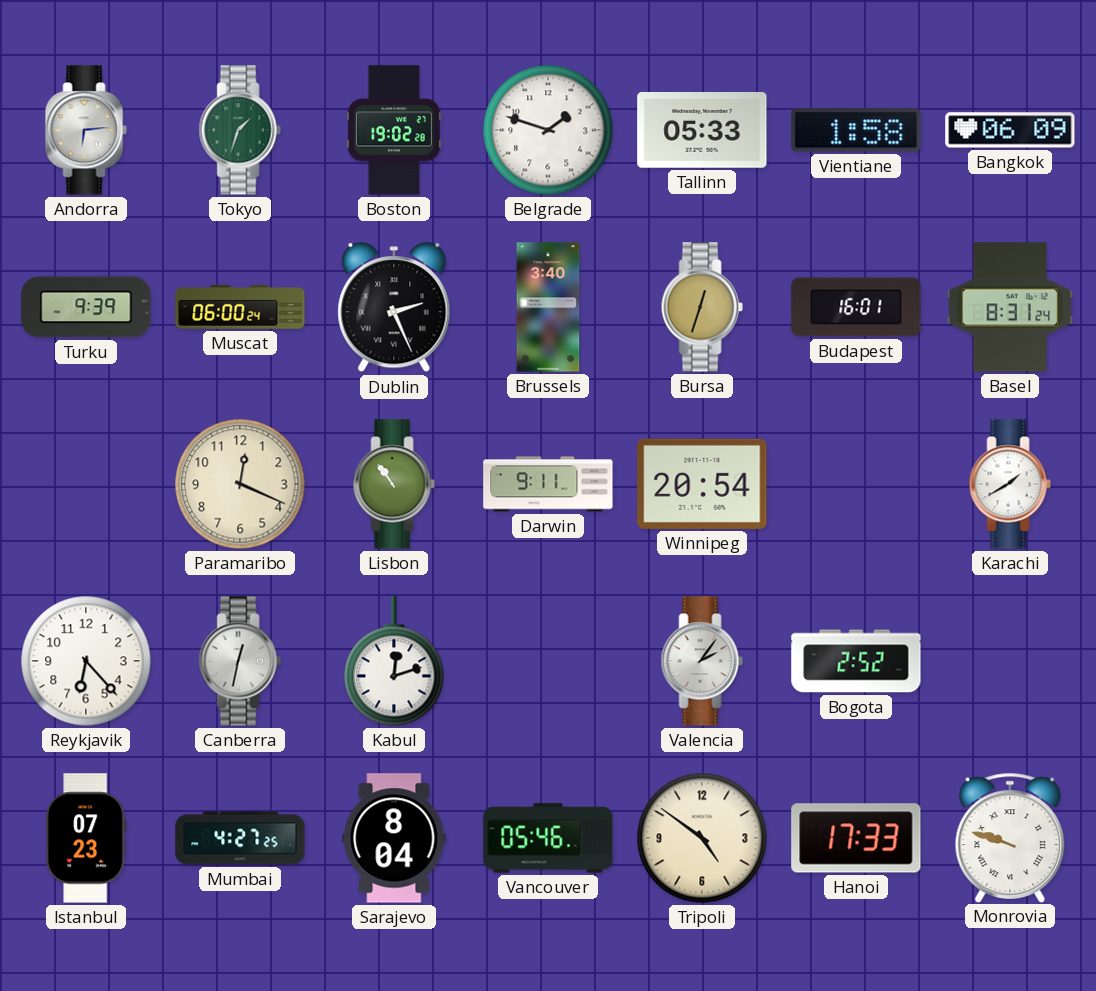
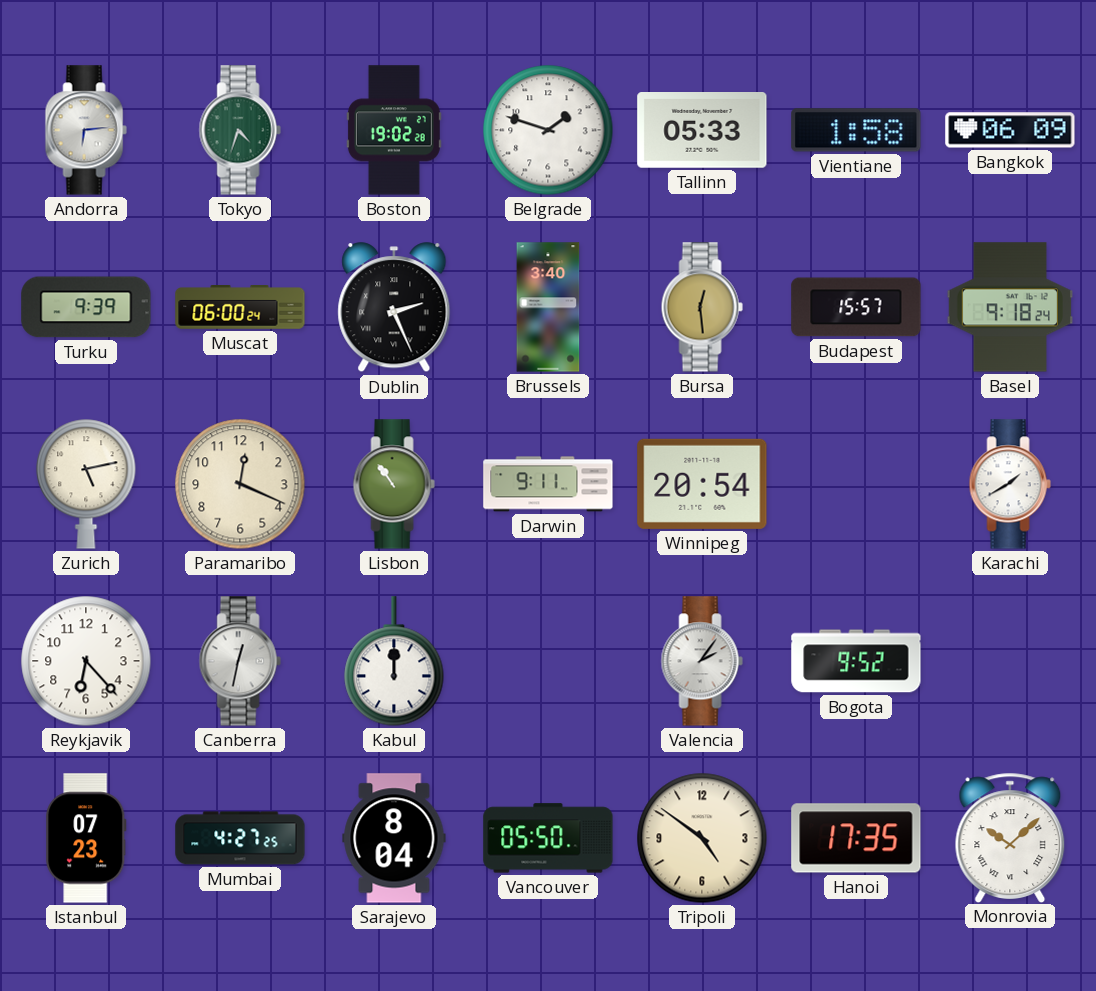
Tokyo: 1:33 -> 4:33 (240, 130)
Bursa: 12:33 -> 12:29 (702, 307)
Budapest: 16:01 -> 15:57 (856, 307)
Basel: 8:31 -> 9:18 (1009, 307)
Zurich: none -> 5:13 (86, 484)
Kabul: 12:12 -> 12:00 (394, 661)
Bogota: 2:52 -> 9:52 (856, 661)
Vancouver: 05:46 -> 05:50 (548, 838)
Hanoi: 17:33 -> 17:35 (856, 838)
Monrovia: 9:48 -> 10:08 (1010, 837)
